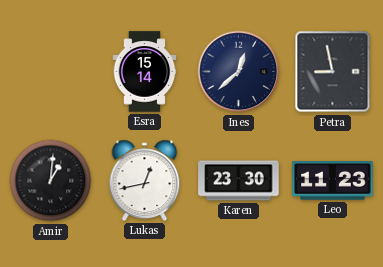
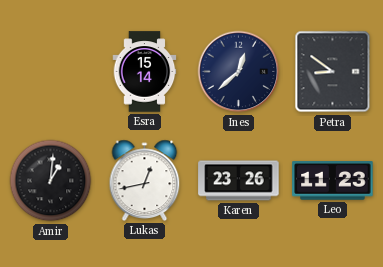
Petra: 8:58 -> 8:51 (333, 72)
Karen: 23:30 -> 23:26 (239, 181)
